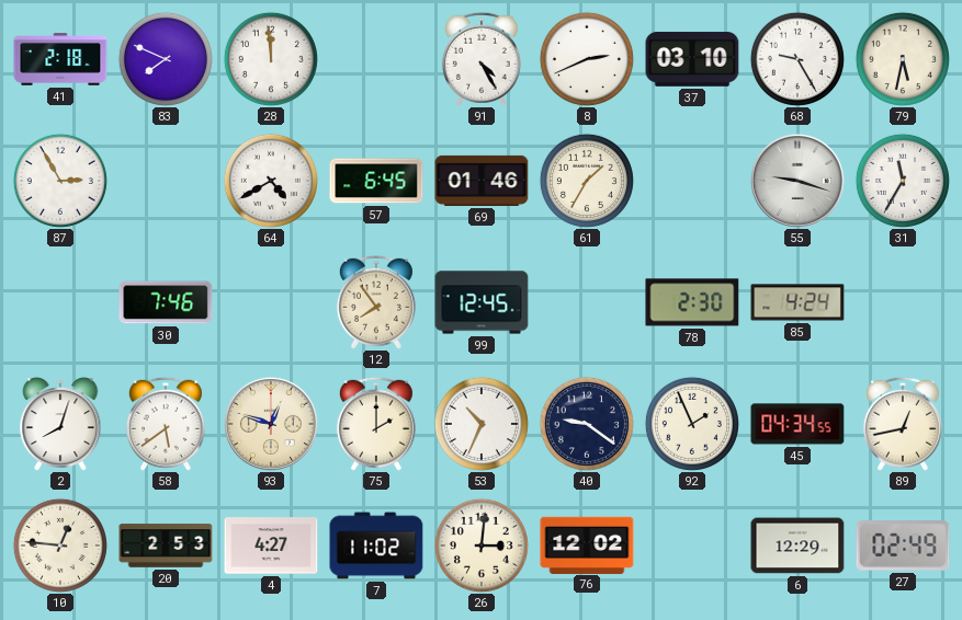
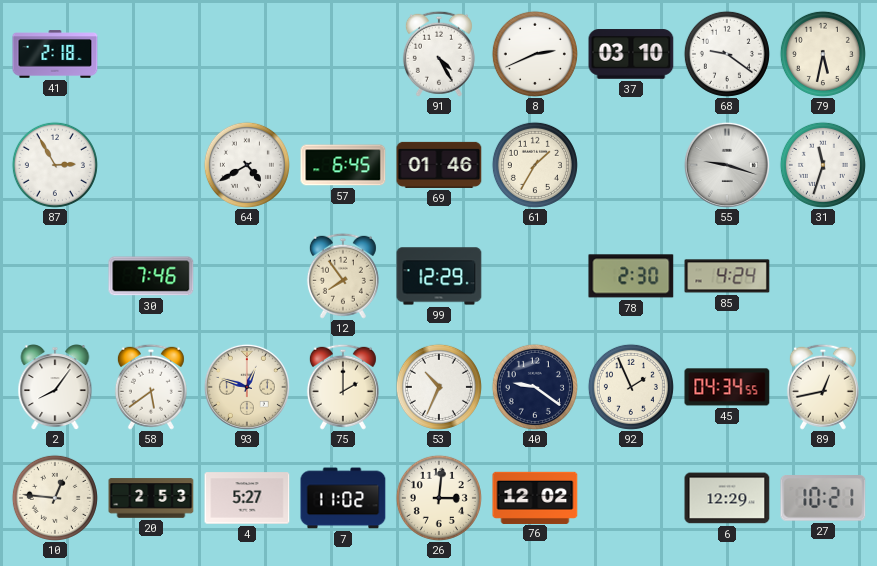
83: 7:49 -> none (166, 59)
28: 11:59 -> none (271, 59)
68: 9:25 -> 9:21 (727, 54)
31: 11:35 -> 11:33 (823, 165)
99: 12:45 -> 12:29 (439, 276)
2: 8:03 -> 8:06 (55, 387)
4: 4:27 -> 5:27 (247, 498)
27: 02:49 -> 10:21 (823, 499)
